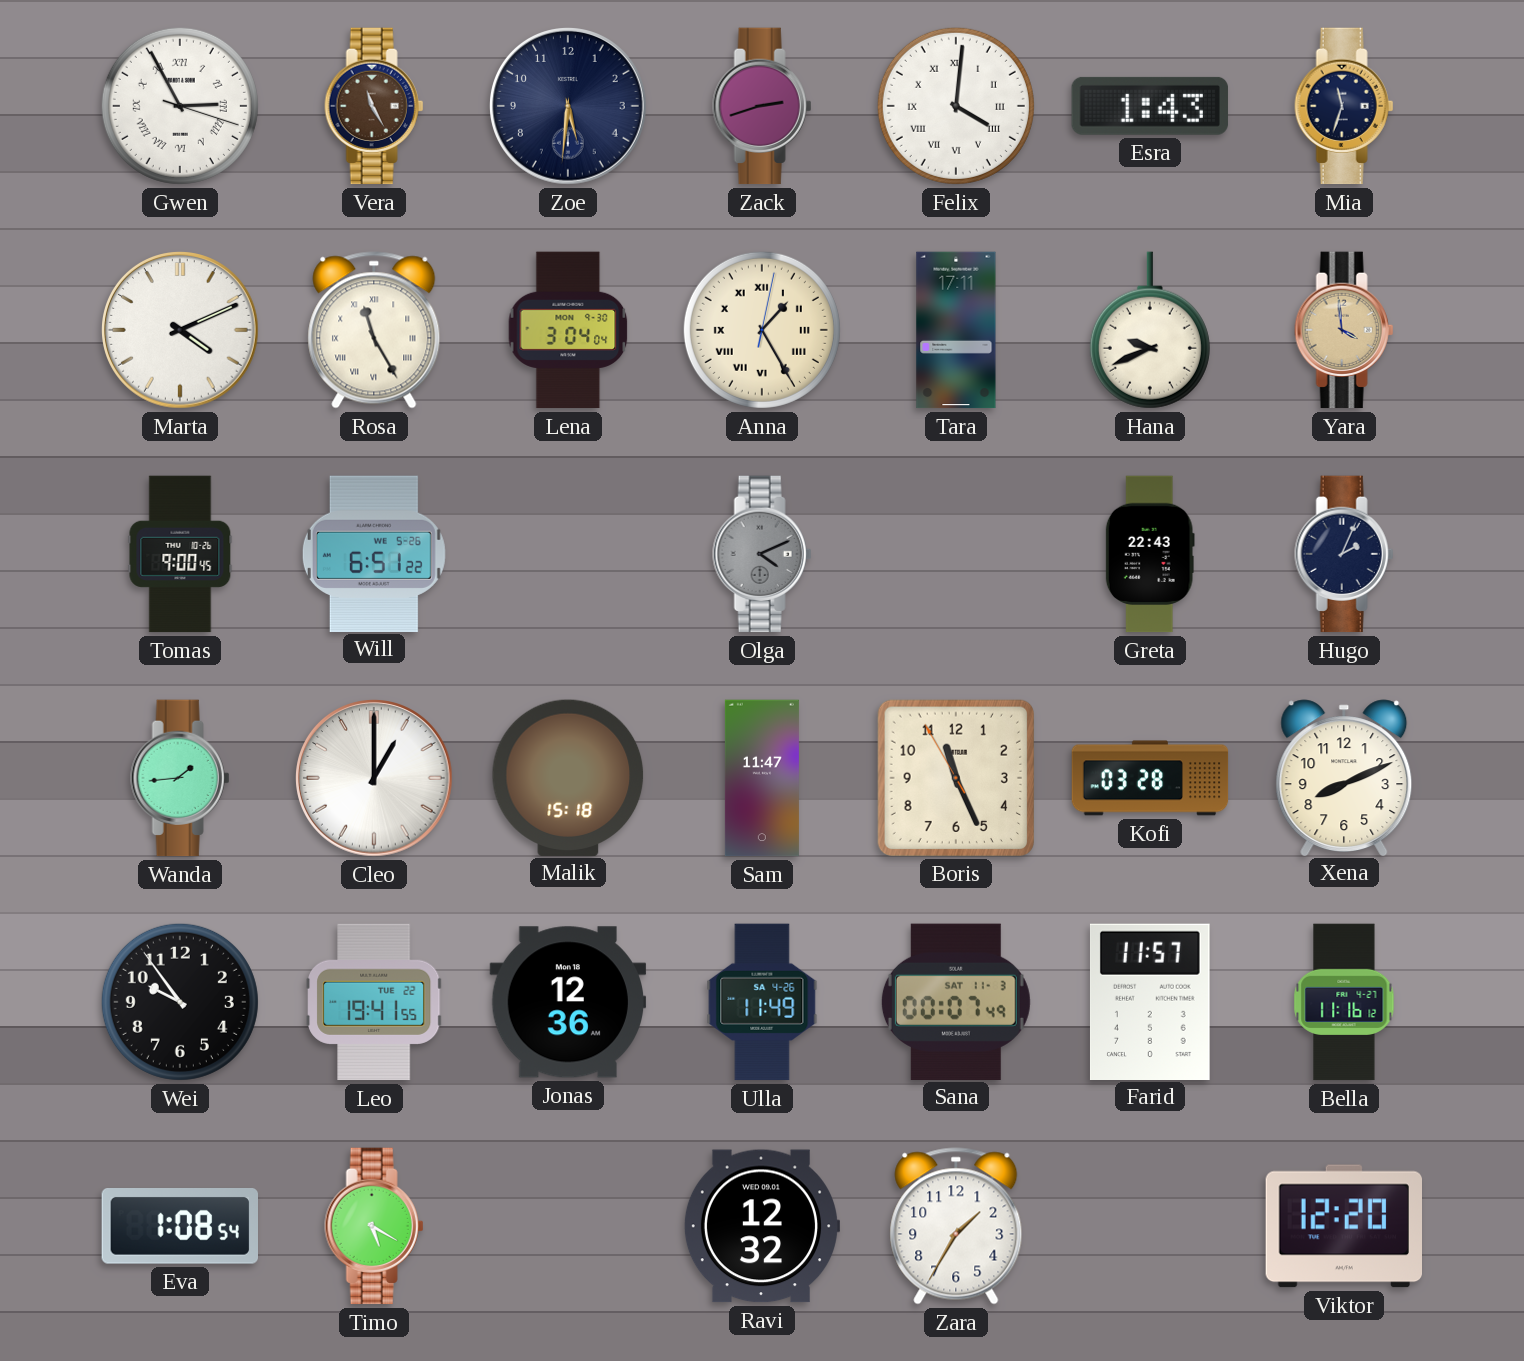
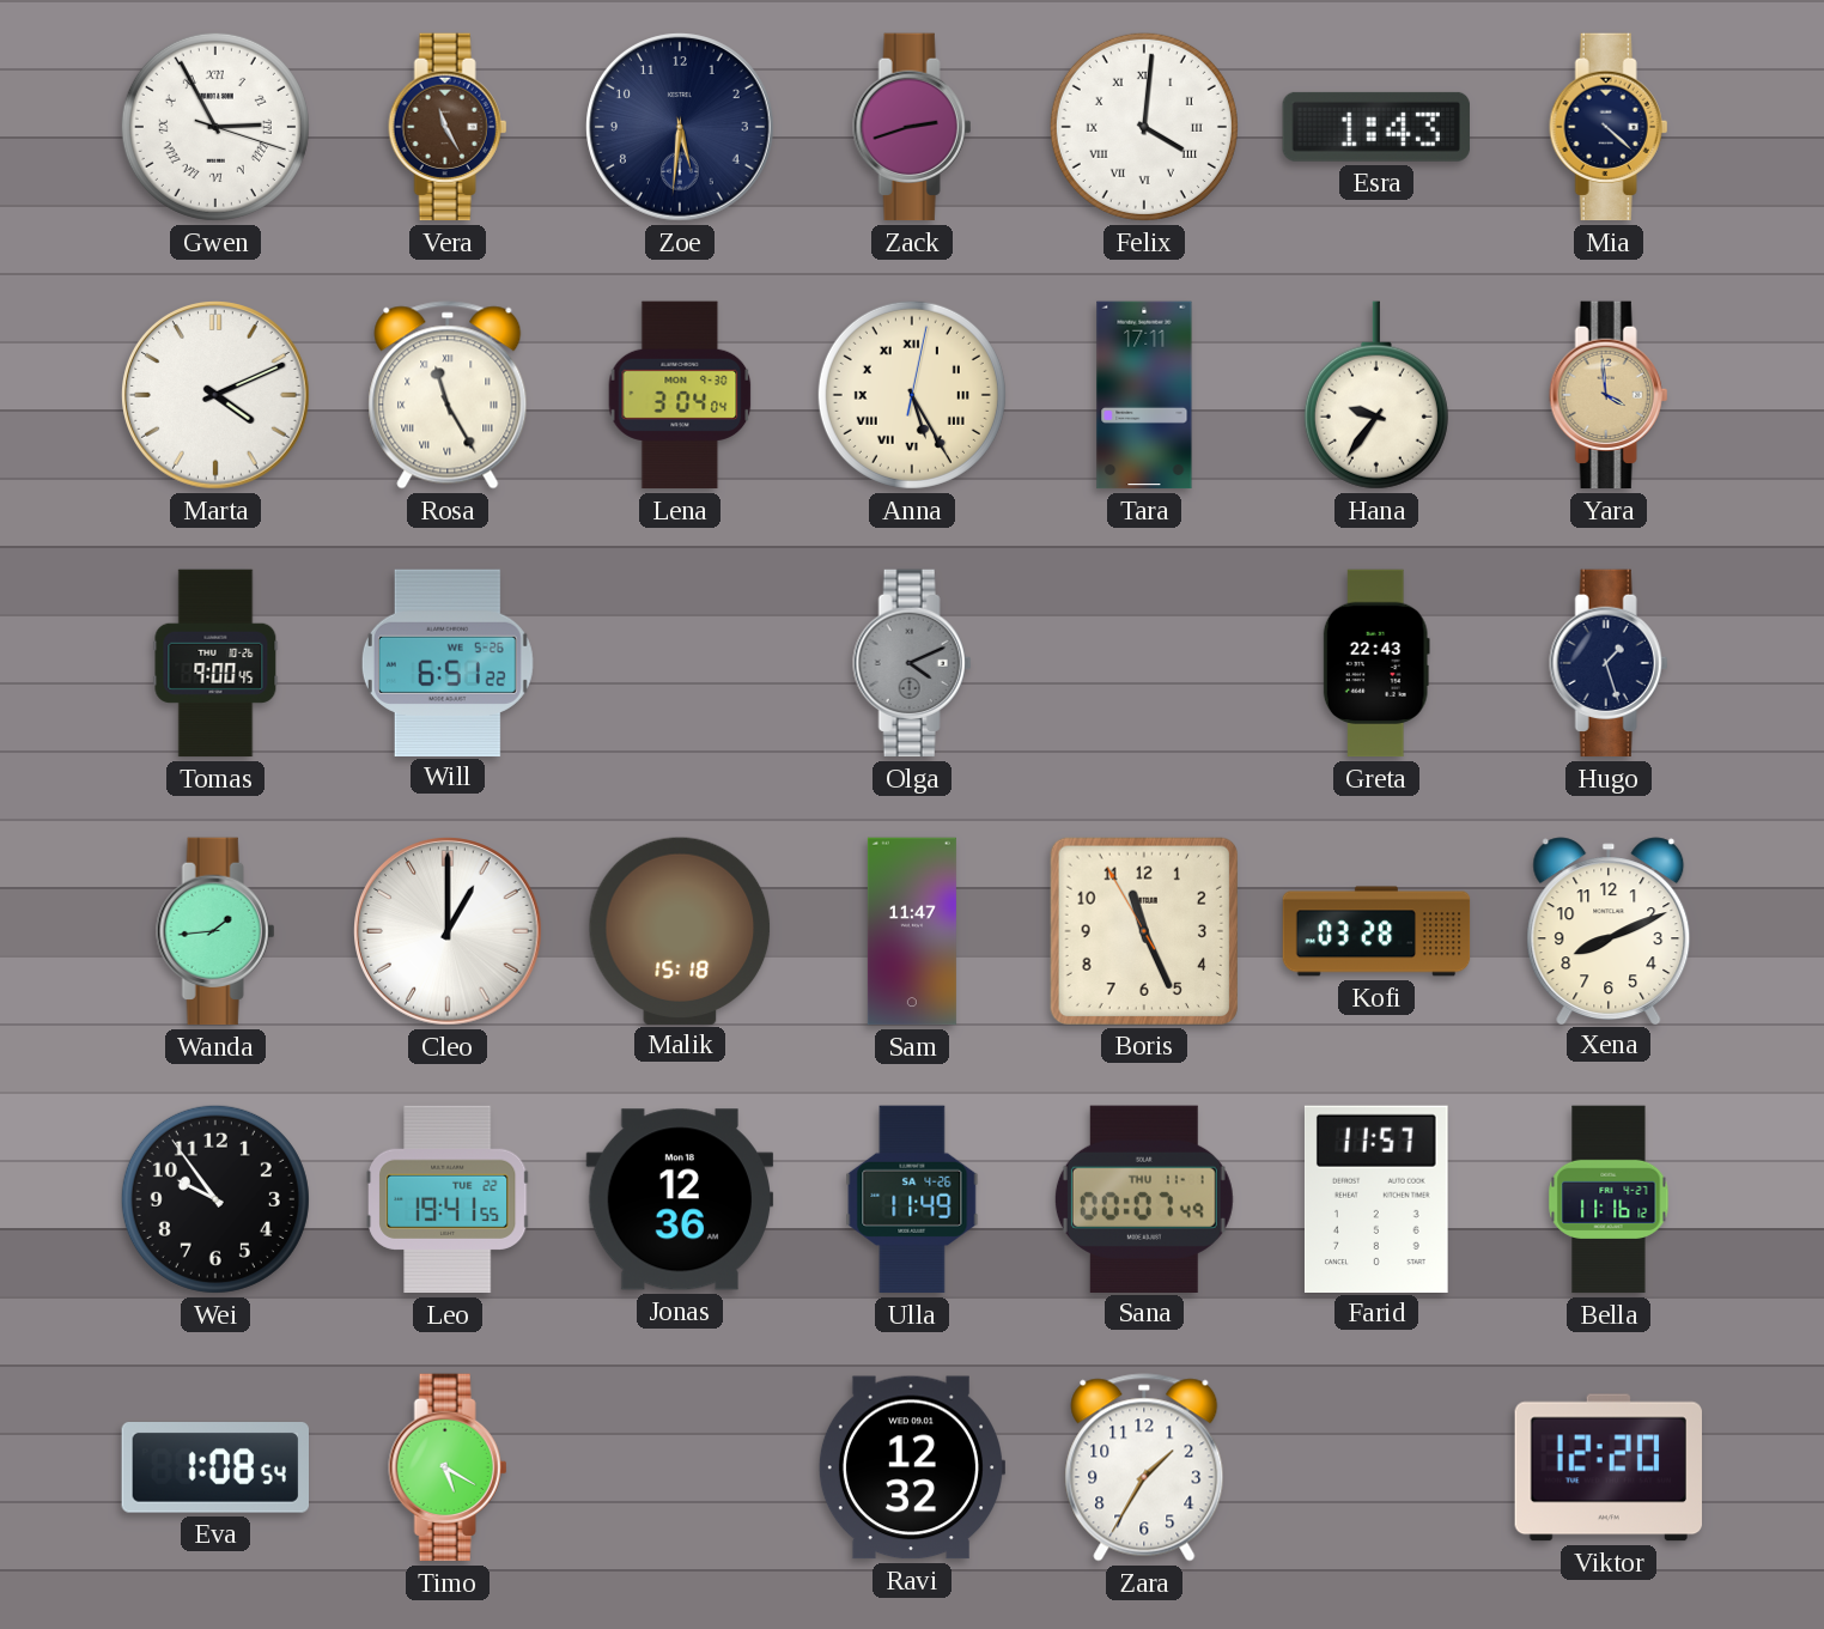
Mia: 11:33 -> 4:22 (1609, 127)
Anna: 1:25 -> 5:25 (912, 395)
Hana: 9:41 -> 9:36 (1376, 395)
Hugo: 2:04 -> 1:27 (1609, 663)
Sana date: SAT 11-3 -> THU 11-1 (1144, 1198)
